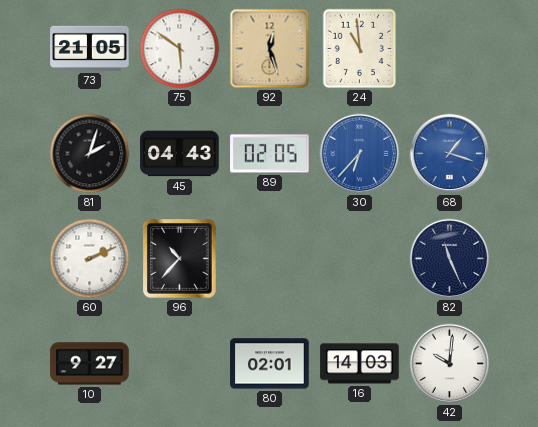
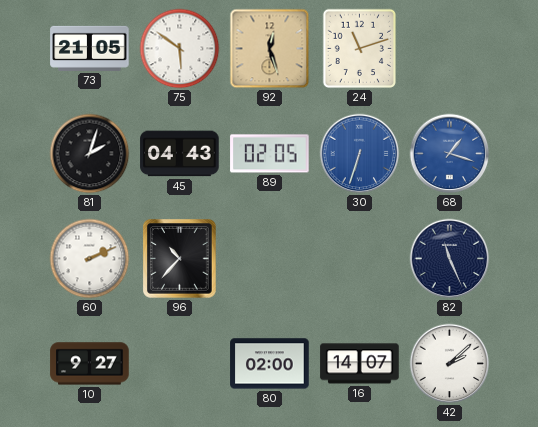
24: 10:59 -> 11:12 (359, 49)
30: 6:37 -> 6:33 (360, 154)
80: 02:01 -> 02:00 (270, 364)
16: 14:03 -> 14:07 (360, 364)
42: 10:01 -> 2:08 (450, 364)
